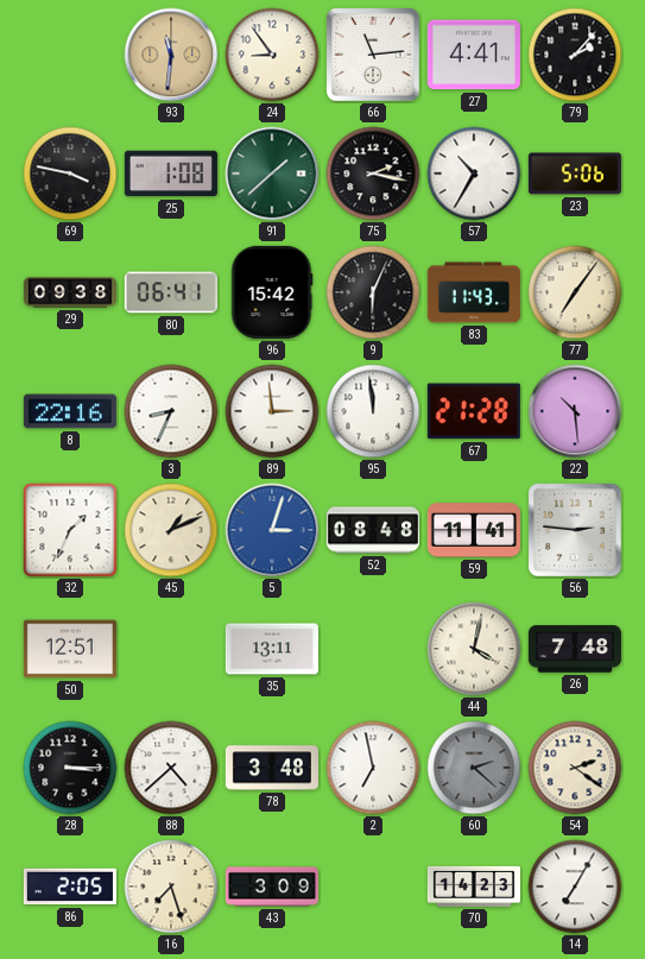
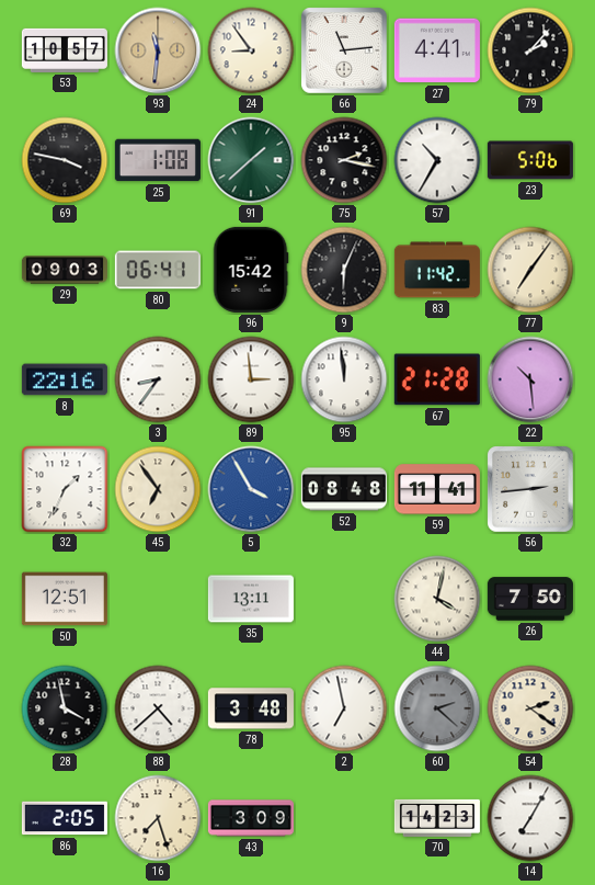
53: none -> 10:57 (65, 50)
29: 09:38 -> 09:03 (65, 270)
83: 11:43 -> 11:42 (437, 270)
3: 8:34 -> 8:36 (158, 379)
45: 1:11 -> 6:54 (158, 489)
5: 3:03 -> 3:55 (251, 489)
56: 2:46 -> 2:44 (531, 490)
26: 7:48 -> 7:50 (530, 599)
28: 3:15 -> 3:58 (65, 708)
